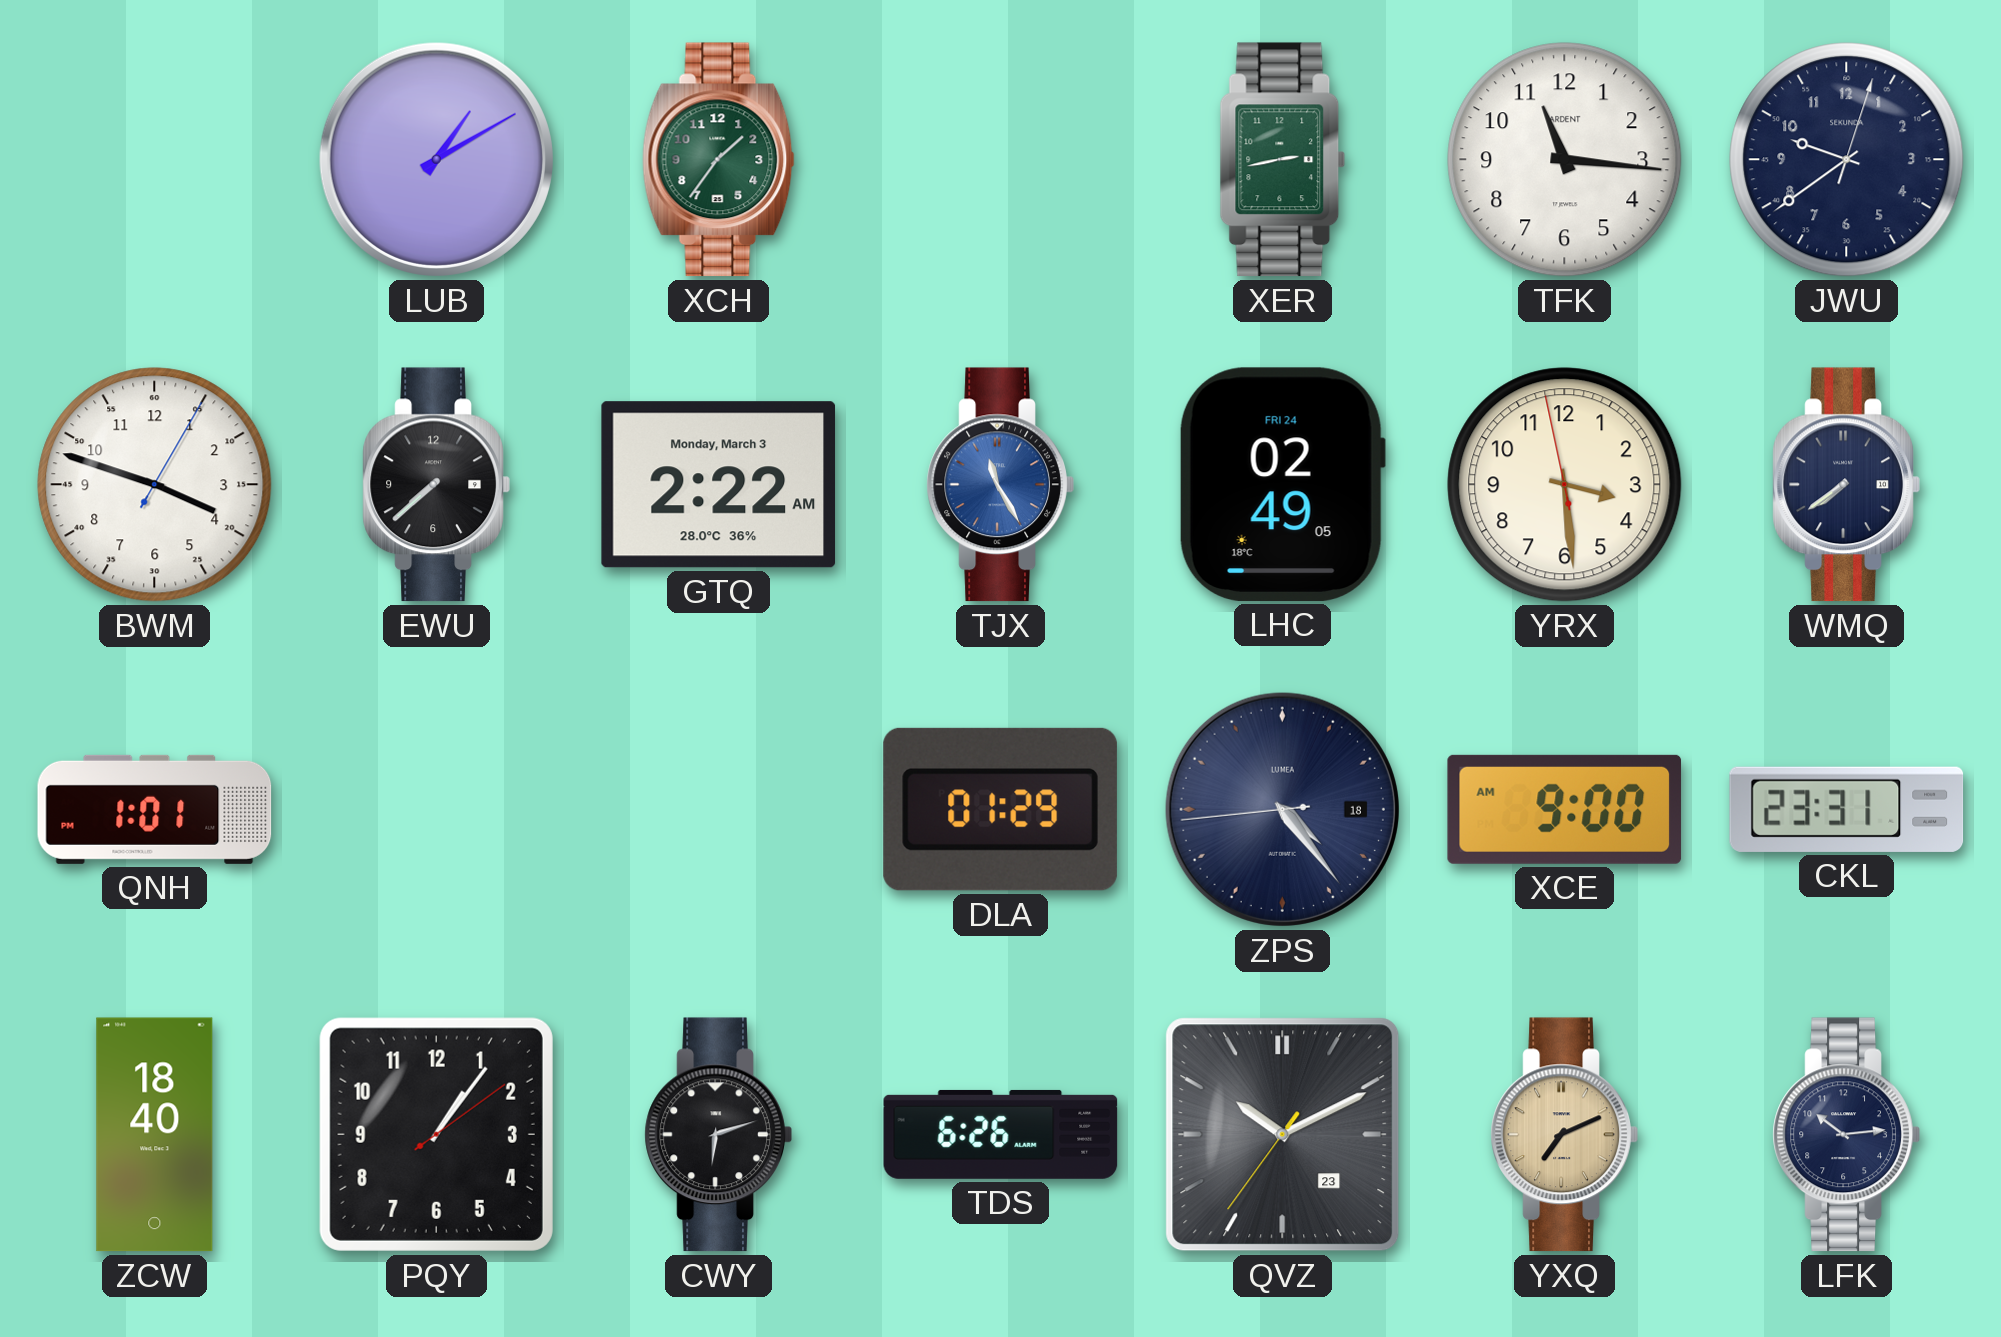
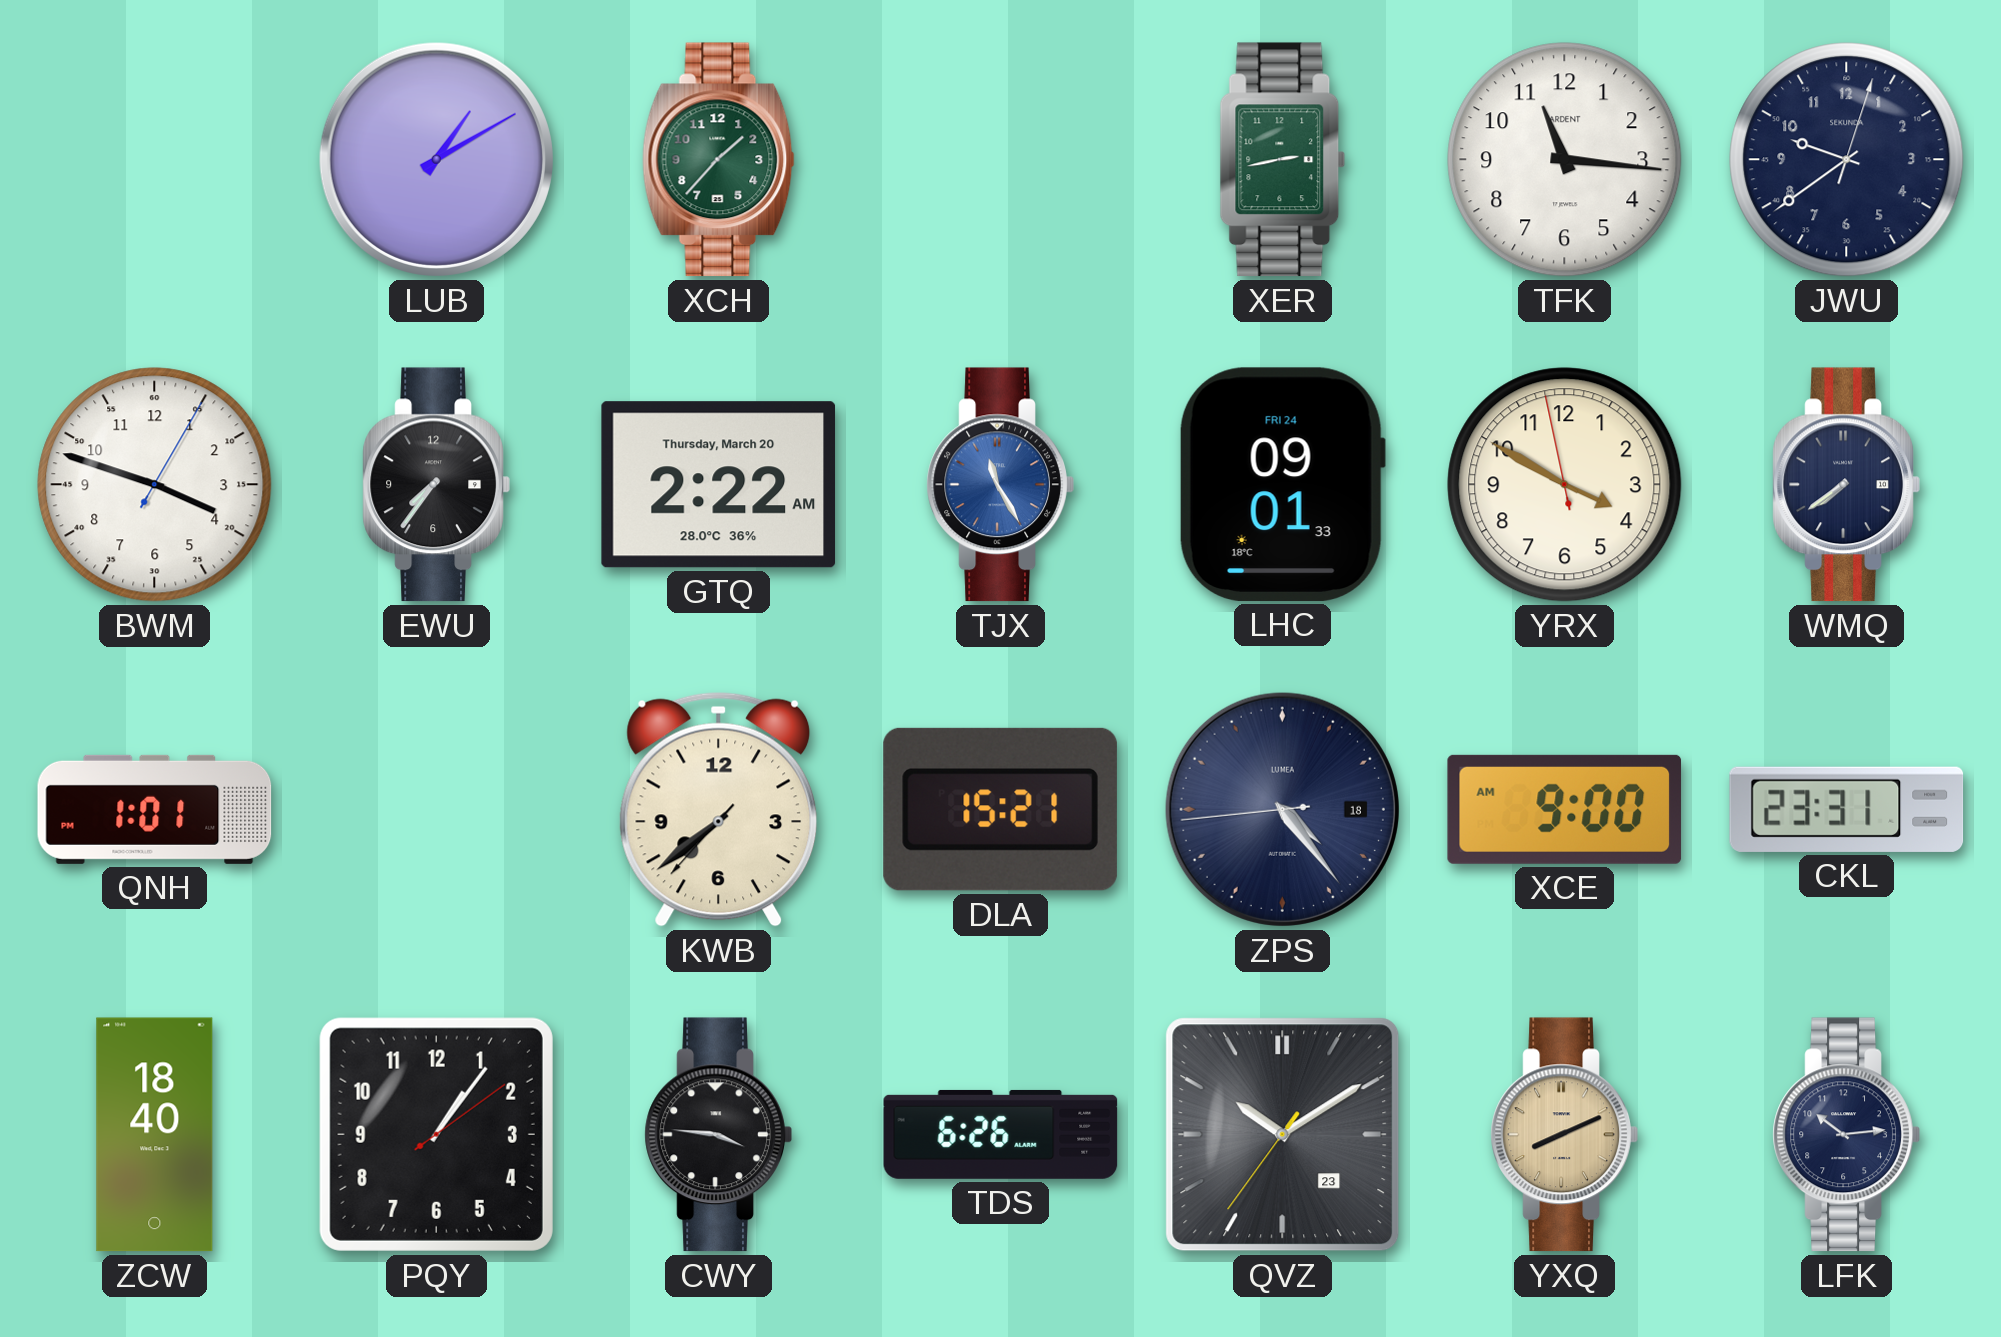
XCH: 1:36 -> 1:37 (719, 160)
EWU: 7:38 -> 7:36 (436, 485)
GTQ date: Monday, March 3 -> Thursday, March 20 (719, 485)
LHC: 02:49 -> 09:01 (1282, 484)
YRX: 3:28 -> 3:49 (1565, 485)
KWB: none -> 7:38 (719, 809)
DLA: 01:29 -> 15:21 (1000, 809)
CWY: 6:12 -> 3:46 (718, 1135)
QVZ: 10:10 -> 10:09 (1283, 1135)
YXQ: 7:11 -> 8:11 (1564, 1135)
